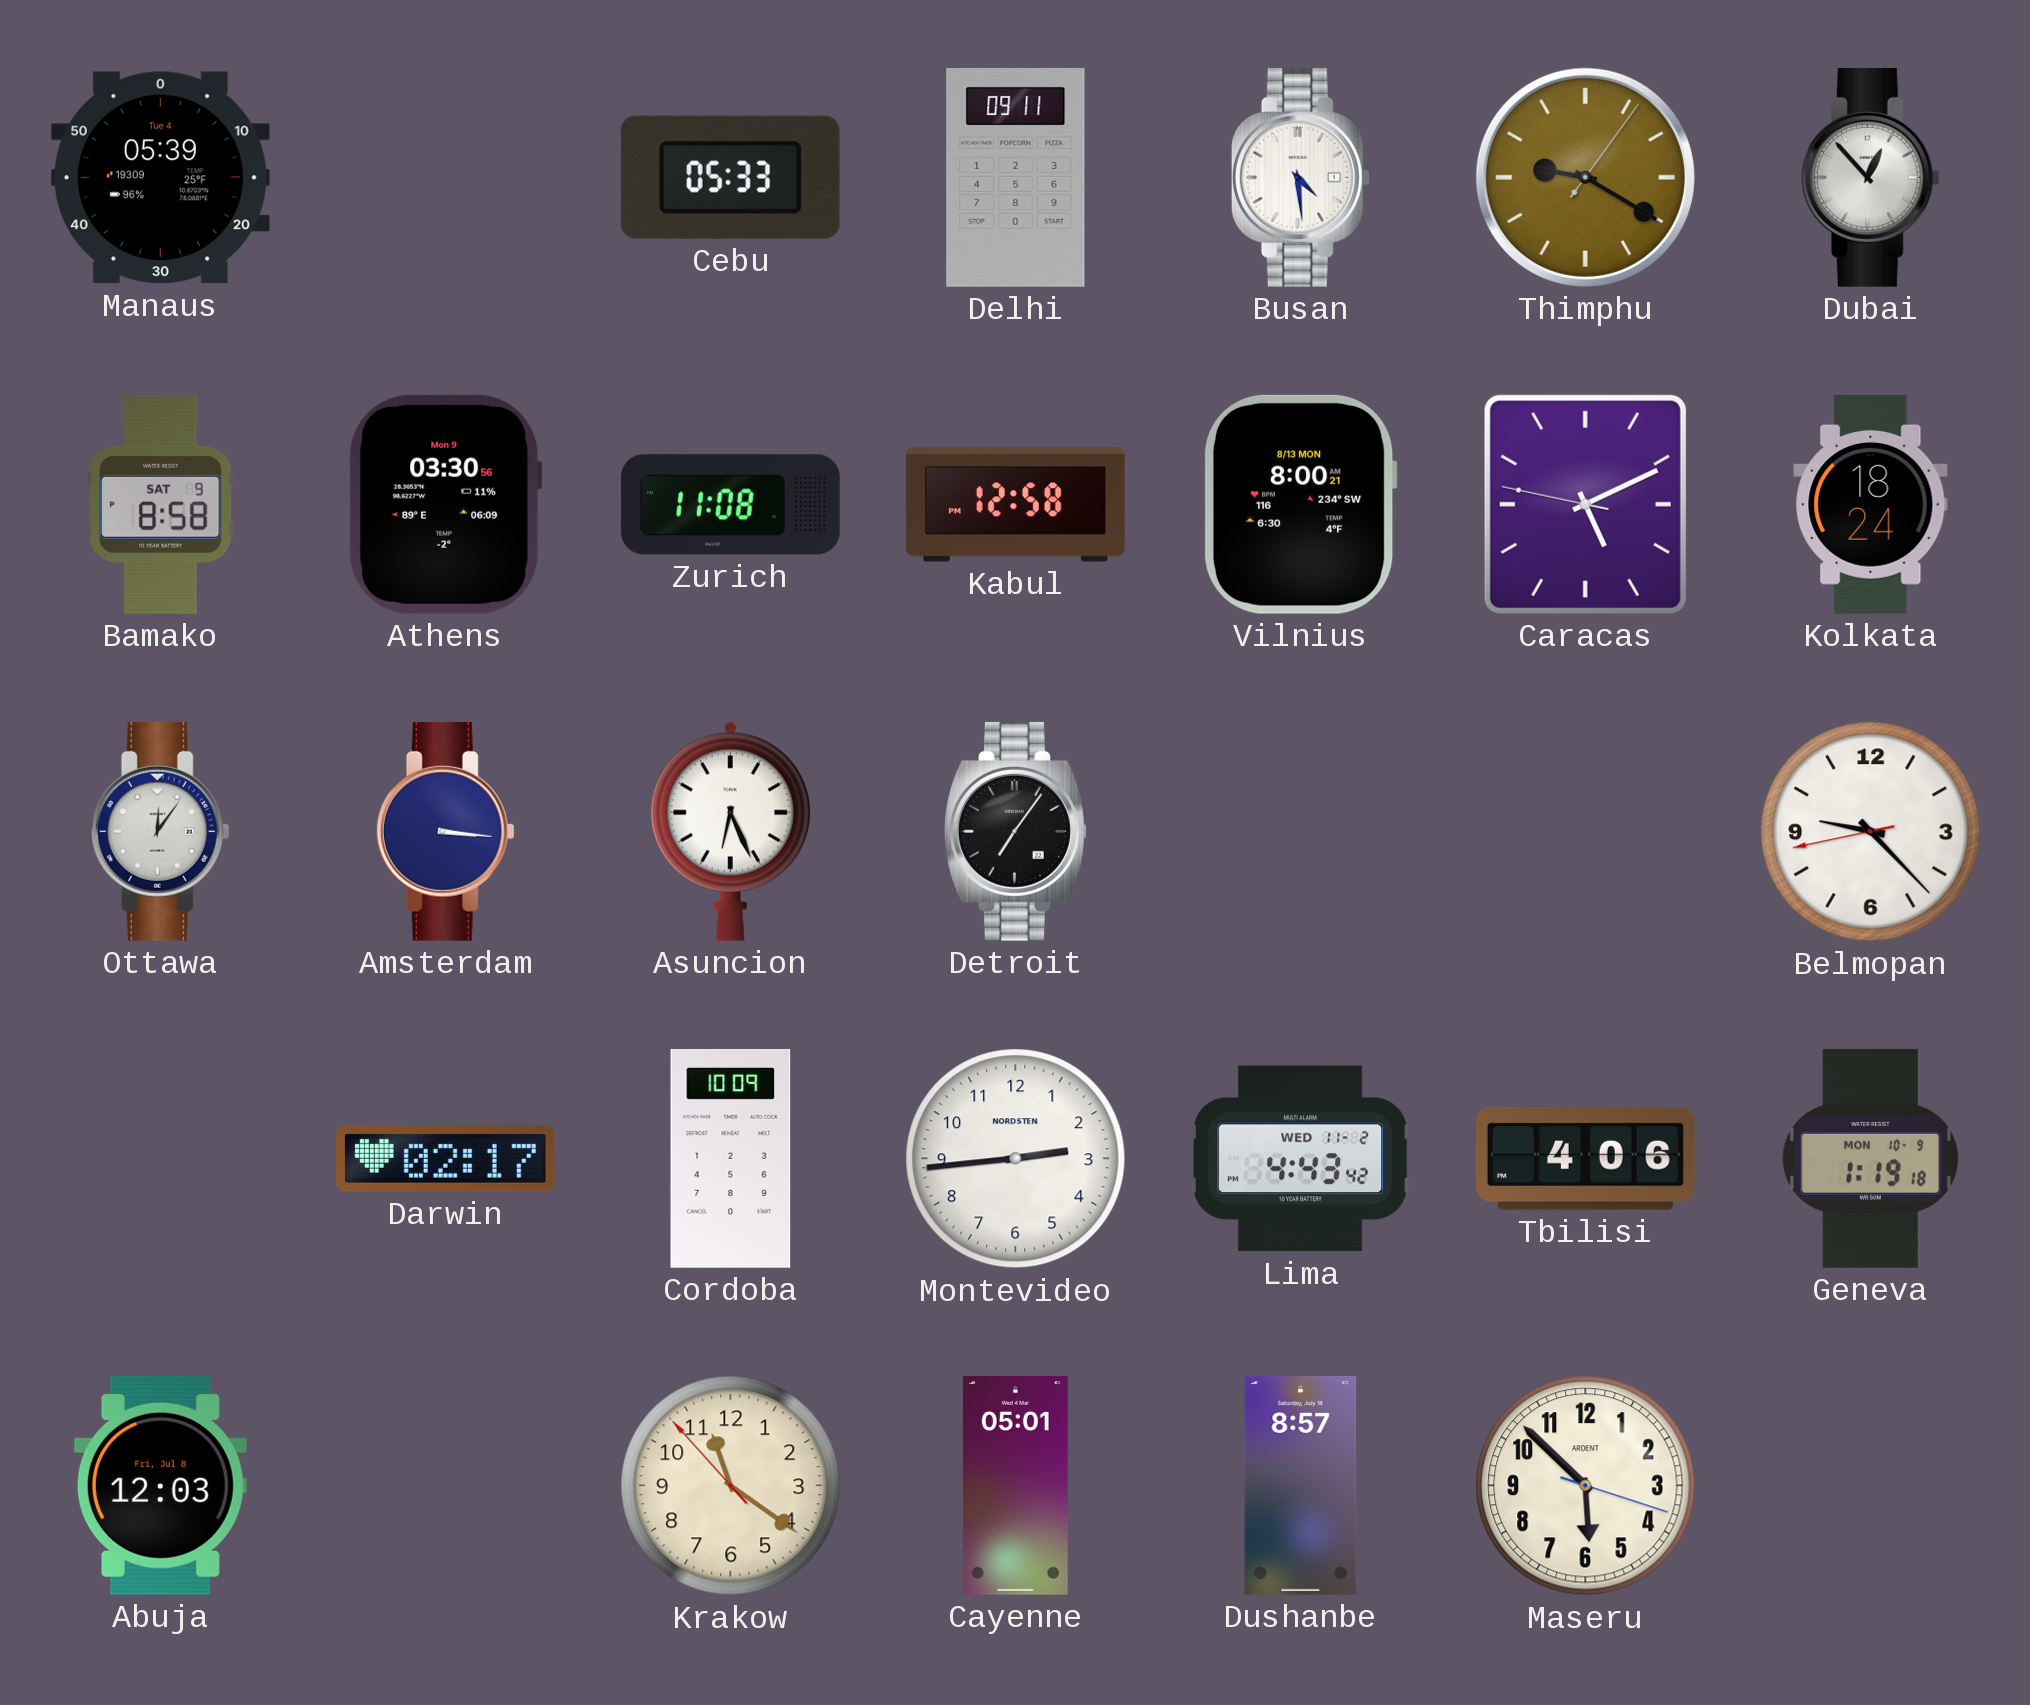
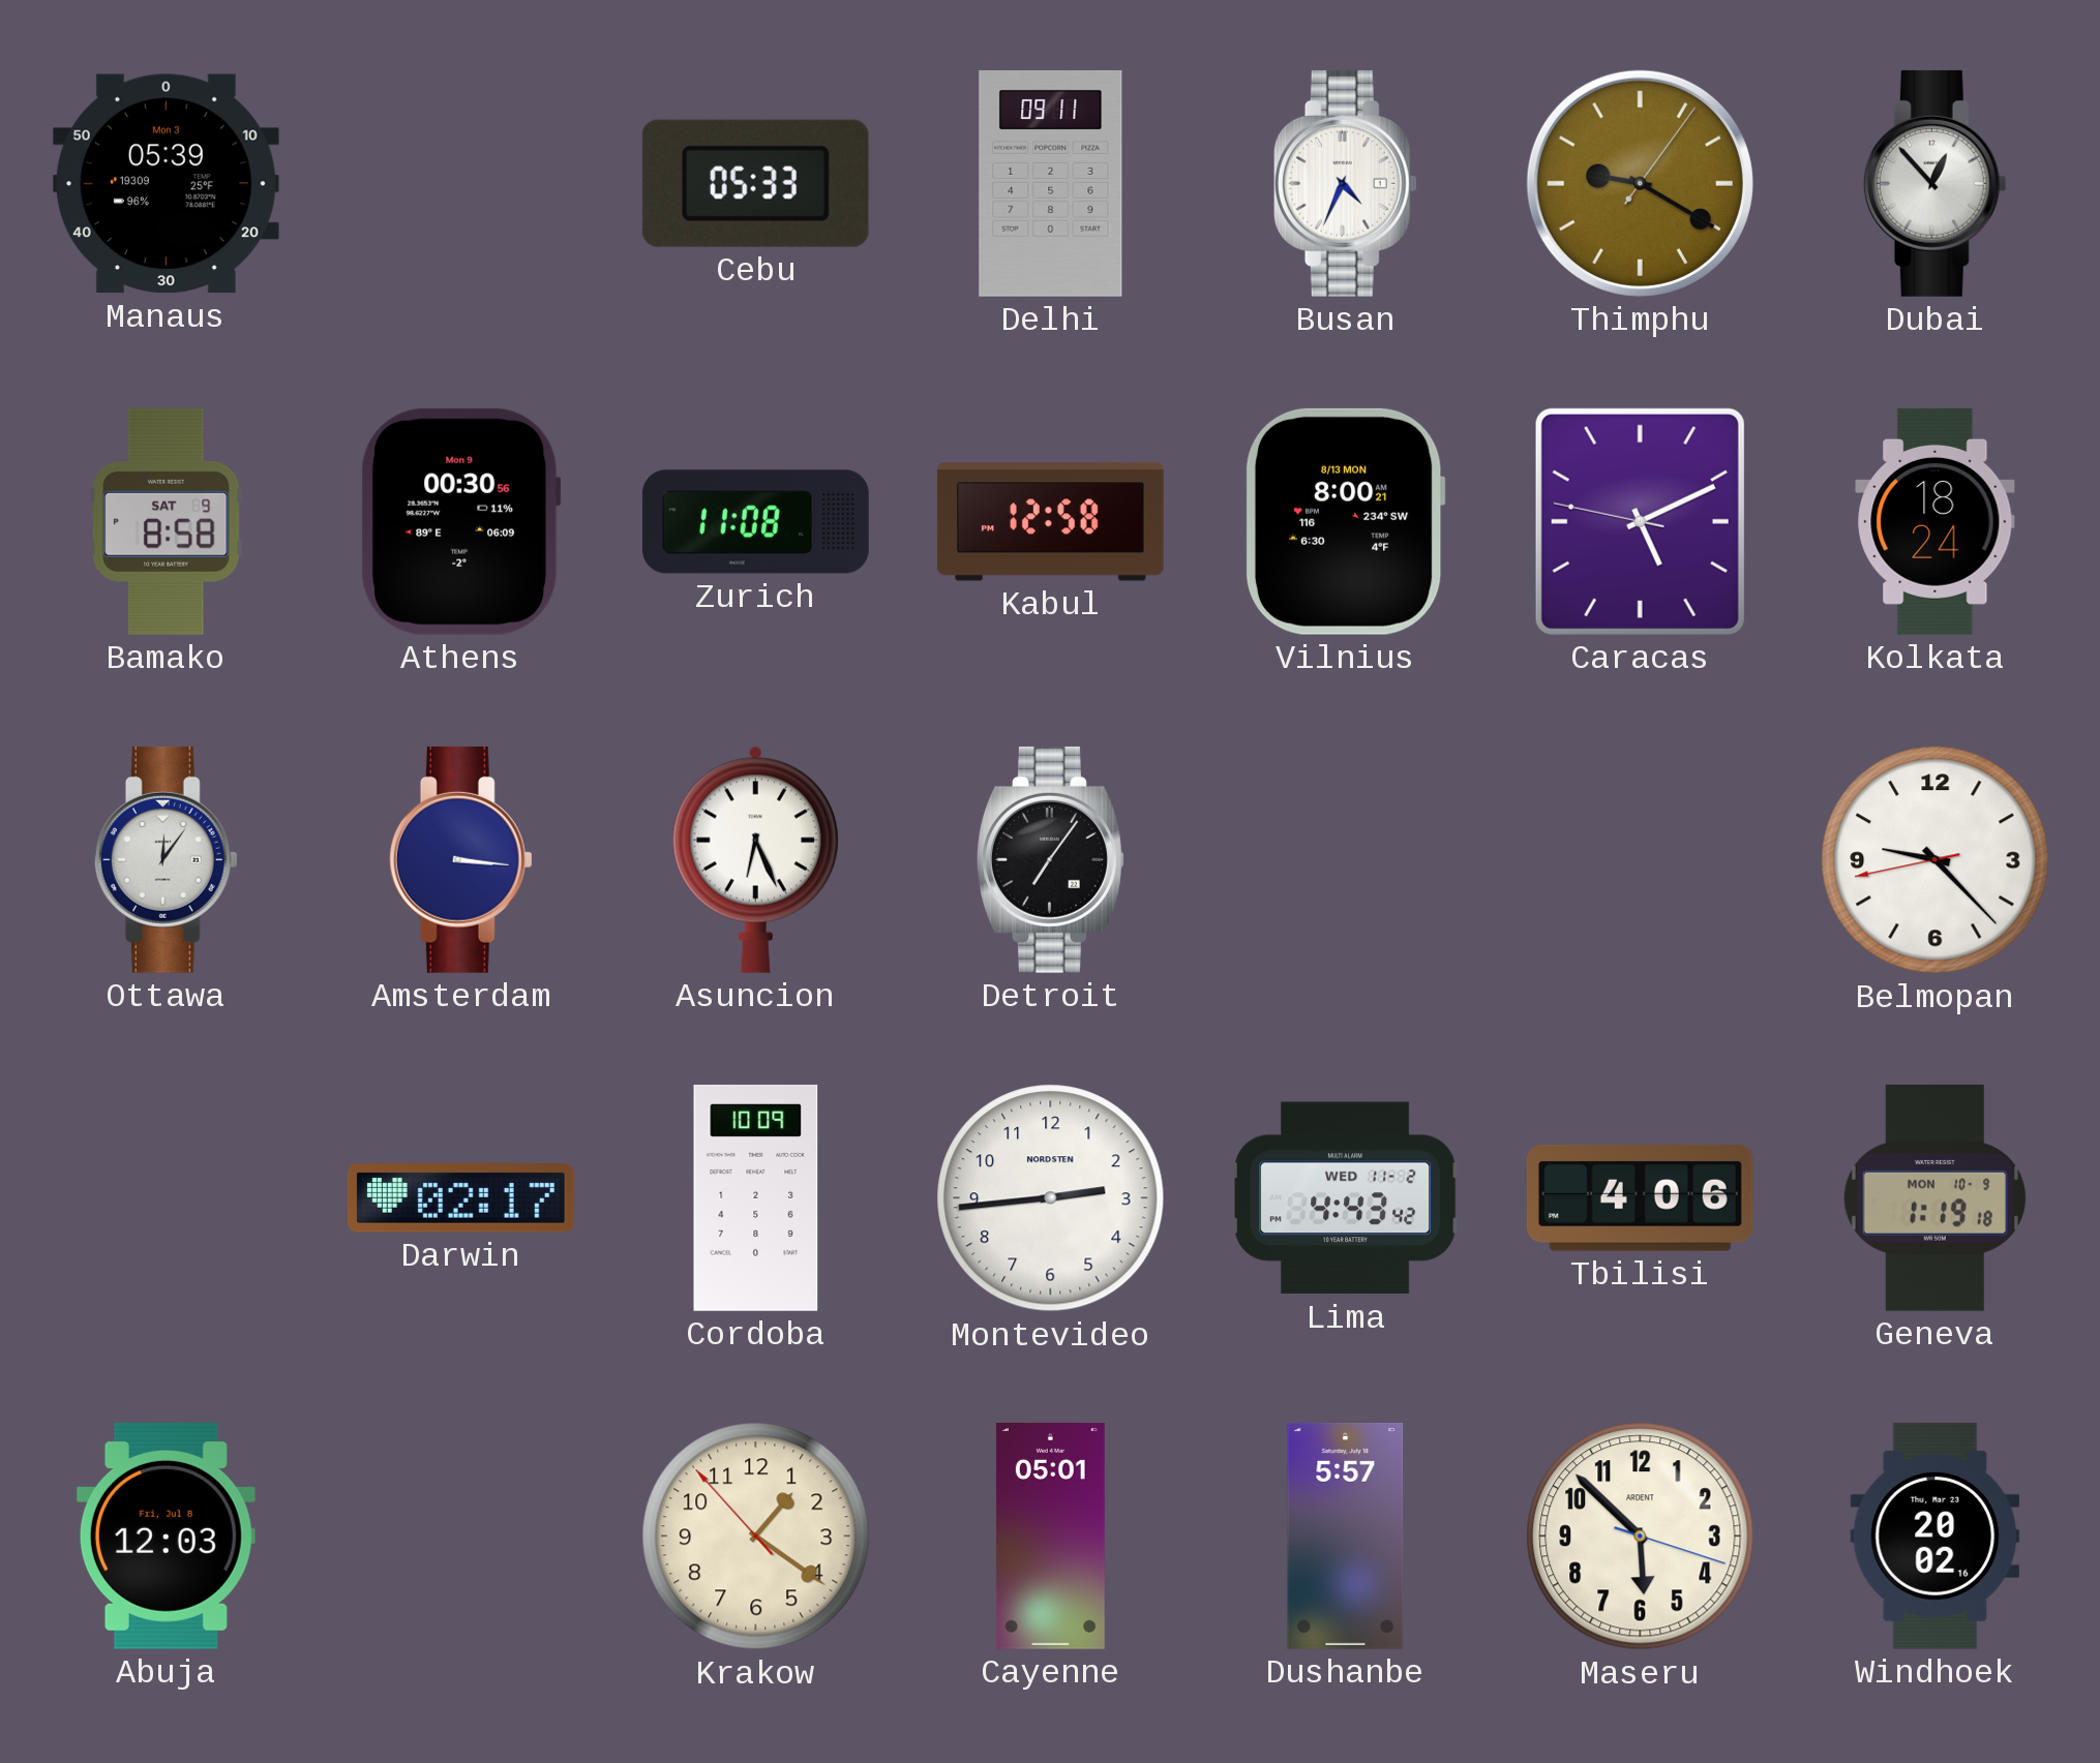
Manaus date: Tue 4 -> Mon 3 (166, 184)
Busan: 4:29 -> 4:34 (1345, 183)
Athens: 03:30 -> 00:30 (461, 521)
Krakow: 11:20 -> 1:20 (756, 1537)
Dushanbe: 8:57 -> 5:57 (1346, 1536)
Windhoek: none -> 20:02 (1936, 1536)
